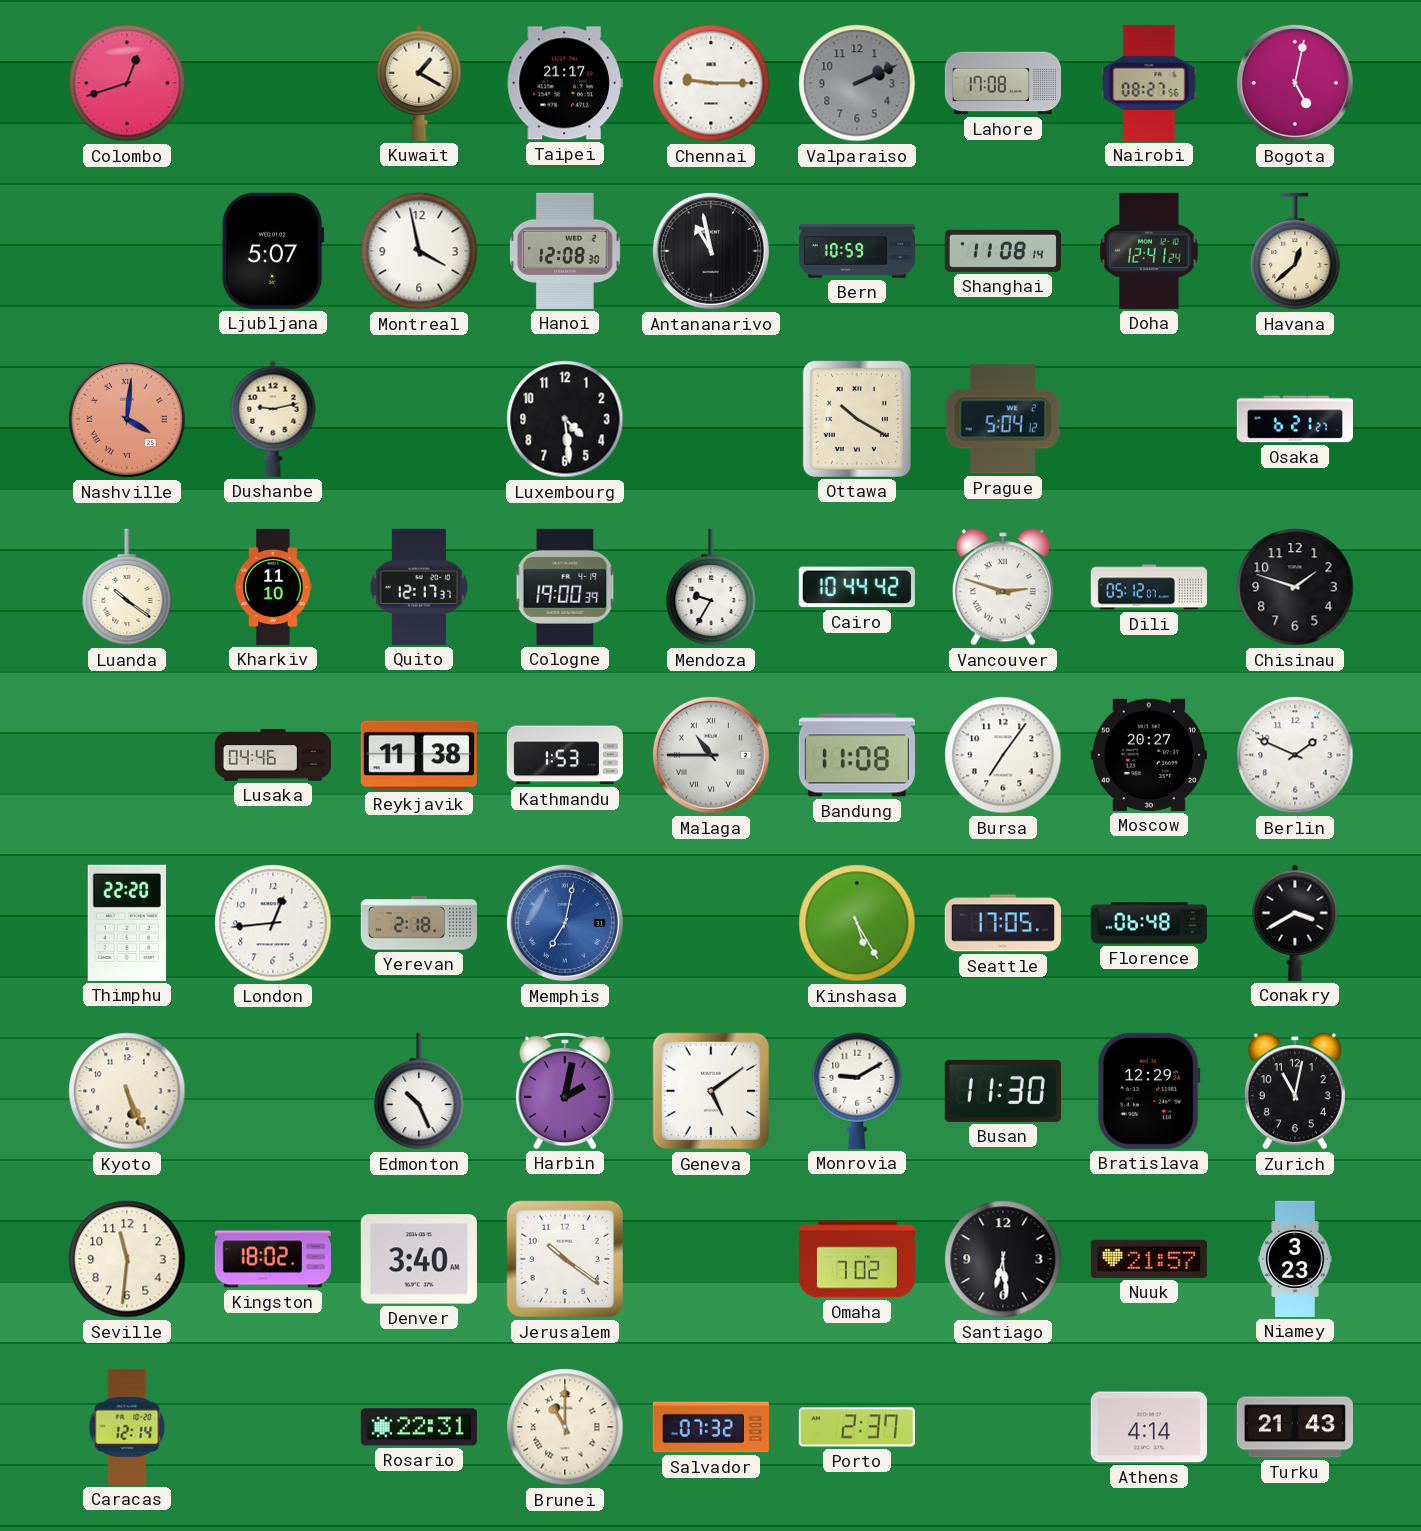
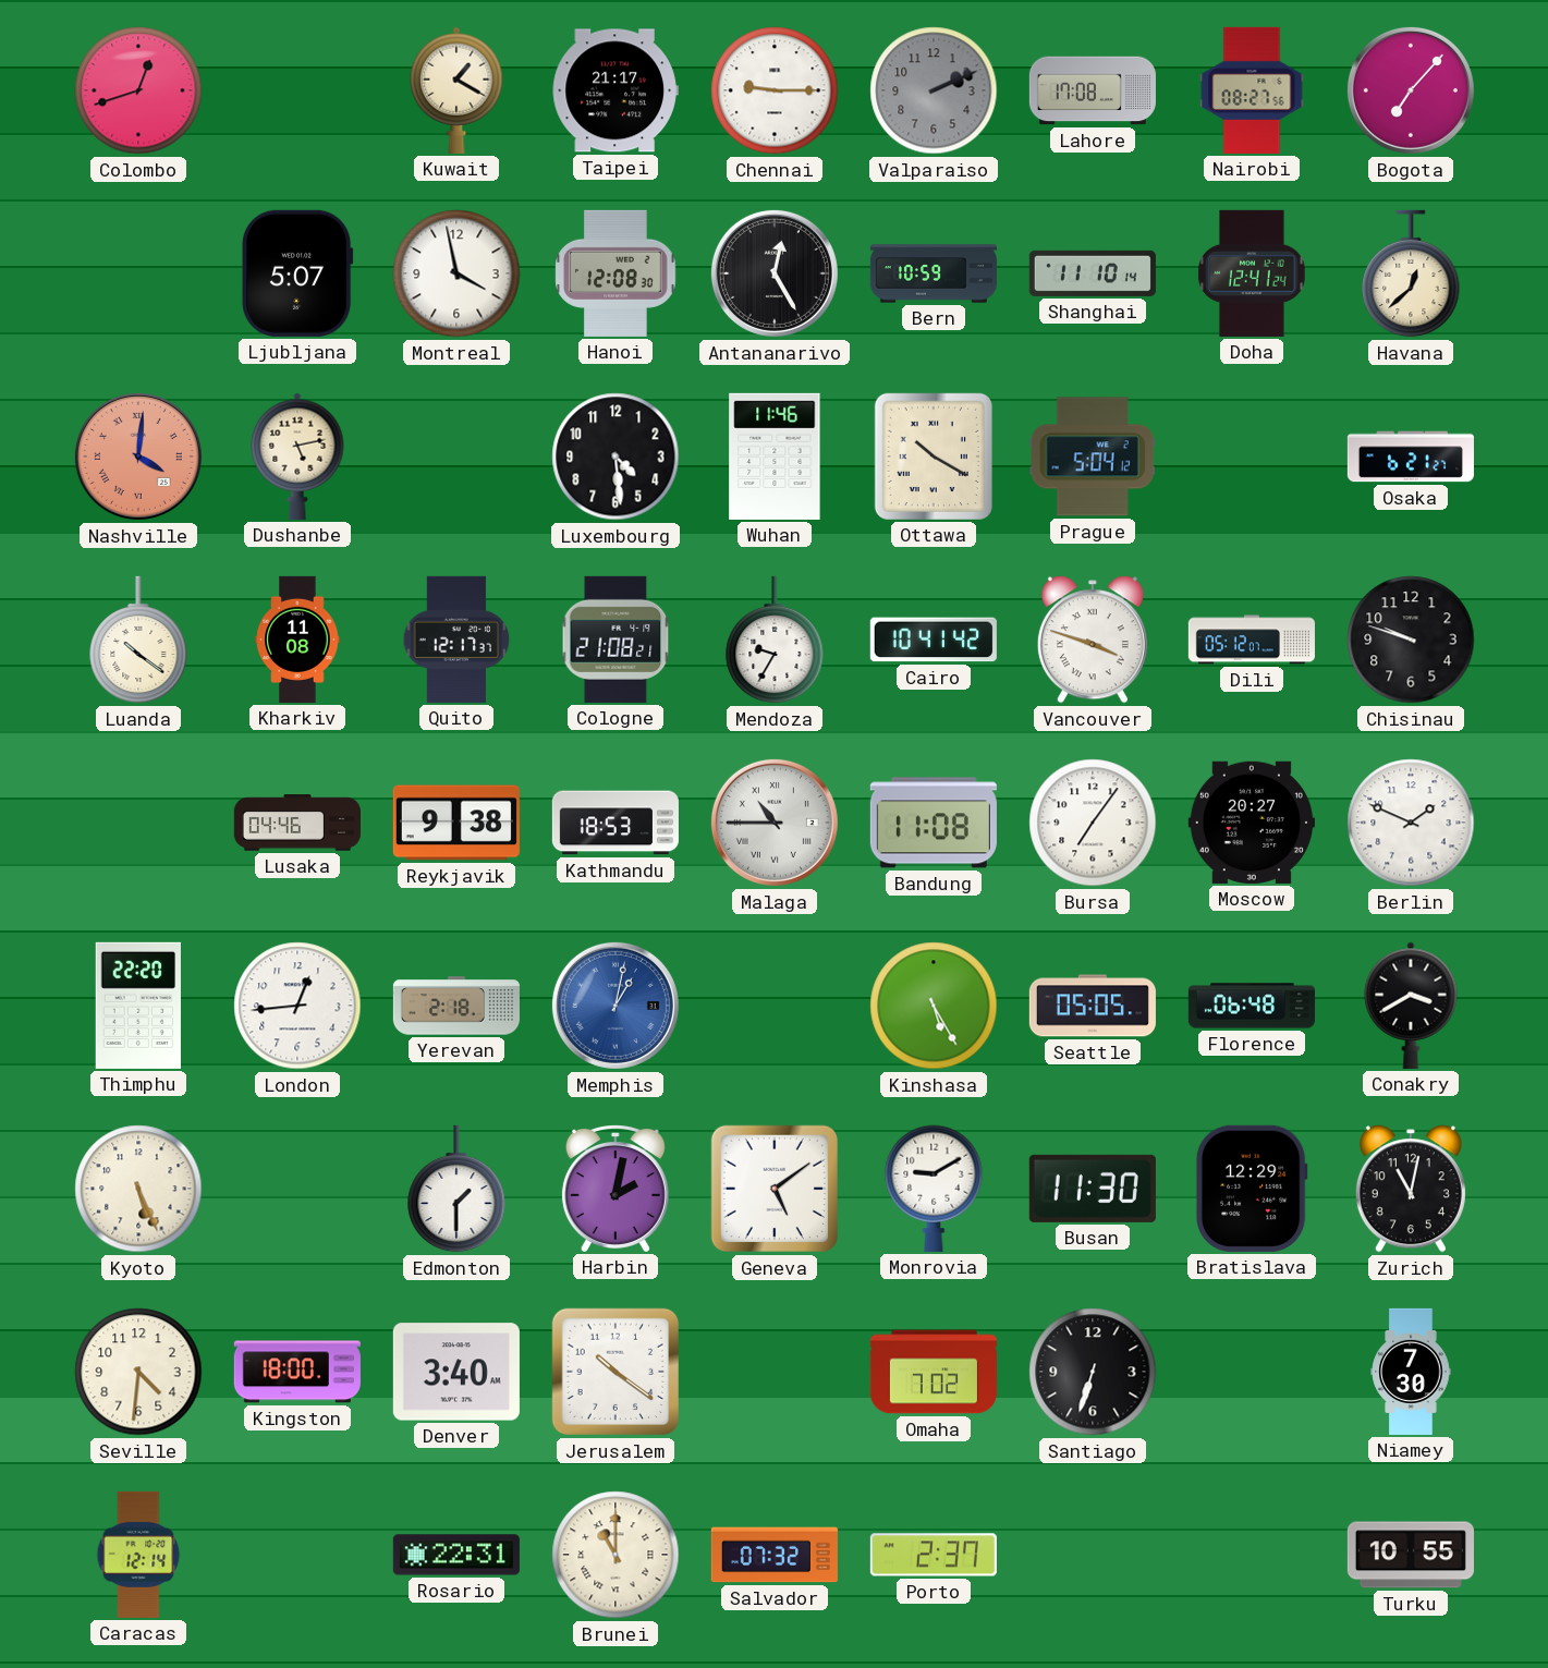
Bogota: 5:02 -> 7:07 (1411, 90)
Antananarivo: 10:58 -> 12:25 (775, 273)
Shanghai: 11:08 -> 11:10 (1093, 273)
Dushanbe: 9:13 -> 5:13 (297, 456)
Wuhan: none -> 11:46 (775, 456)
Kharkiv: 11:10 -> 11:08 (297, 640)
Cologne: 19:00 -> 21:08 (615, 640)
Cairo: 10:44 -> 10:41 (934, 640)
Vancouver: 2:48 -> 3:48 (1093, 640)
Chisinau: 1:48 -> 9:48 (1411, 640)
Reykjavik: 11:38 -> 9:38 (456, 823)
Kathmandu: 1:53 -> 18:53 (615, 823)
Memphis: 7:02 -> 1:02 (615, 1006)
Seattle: 17:05 -> 05:05 (1093, 1006)
Edmonton: 10:26 -> 1:30 (456, 1189)
Seville: 11:31 -> 4:31 (138, 1372)
Kingston: 18:02 -> 18:00 (297, 1372)
Santiago: 6:29 -> 6:33 (1093, 1372)
Nuuk: 21:57 -> none (1149, 1259)
Niamey: 3:23 -> 7:30 (1411, 1372)
Athens: 4:14 -> none (1149, 1427)
Turku: 21:43 -> 10:55 (1411, 1555)
